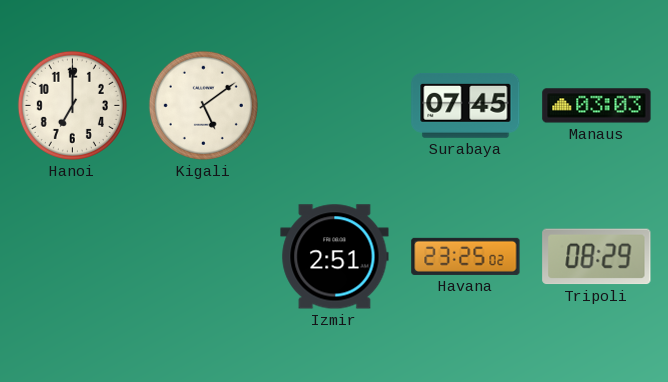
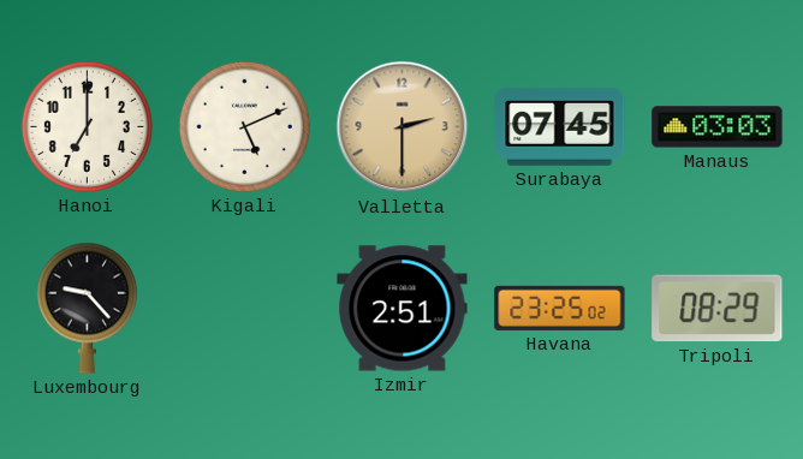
Kigali: 5:09 -> 5:11 (244, 126)
Valletta: none -> 2:30 (403, 127)
Luxembourg: none -> 9:23 (87, 308)
